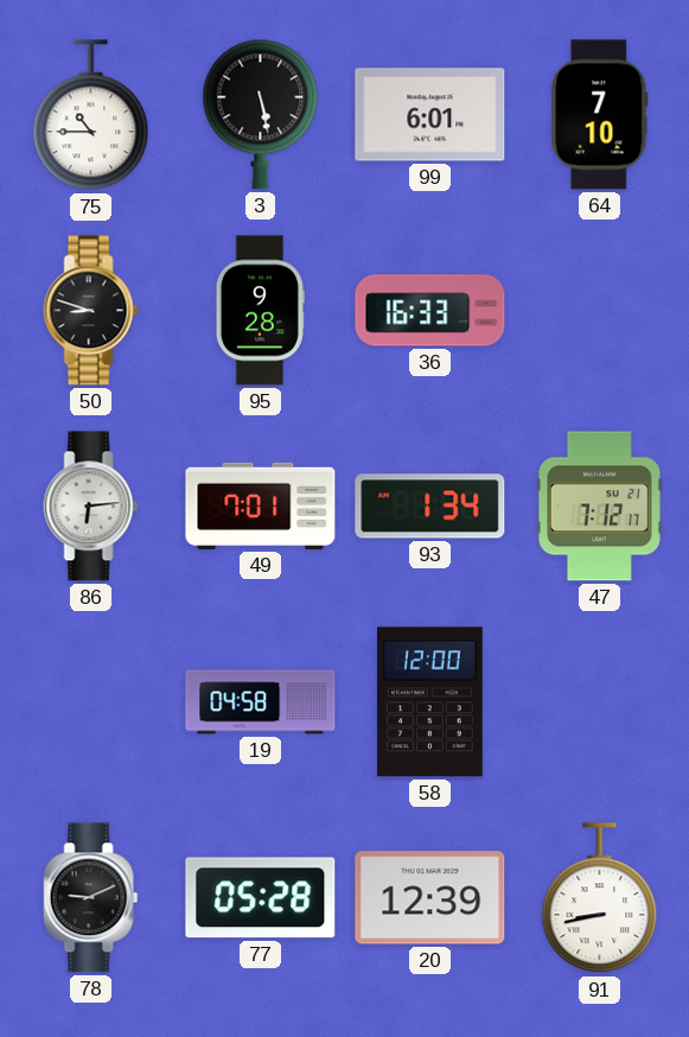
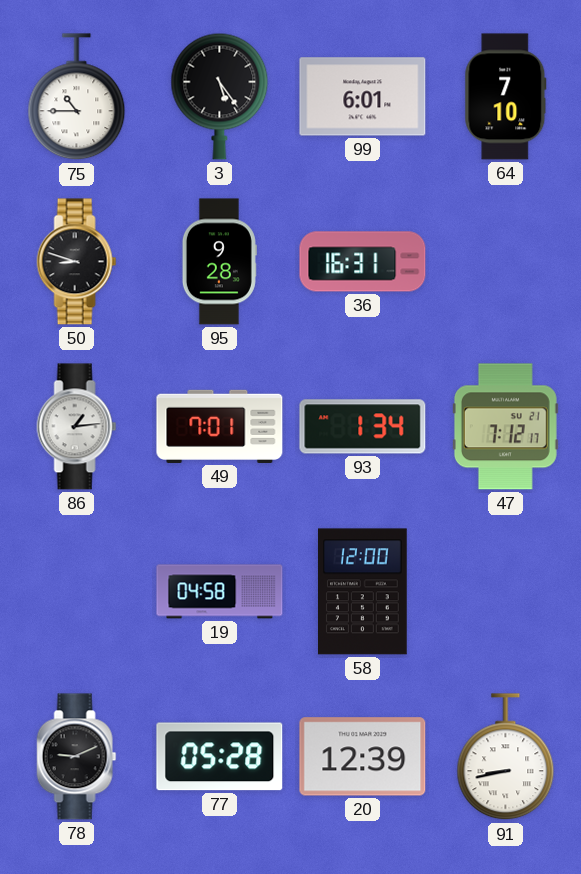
3: 5:28 -> 5:24 (220, 96)
36: 16:33 -> 16:31 (363, 262)
86: 6:14 -> 1:14 (77, 427)
